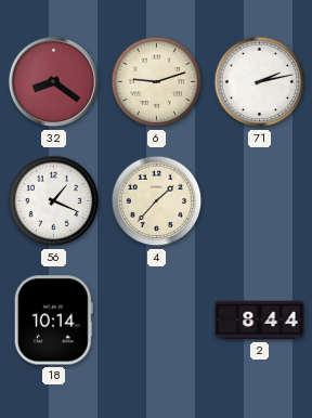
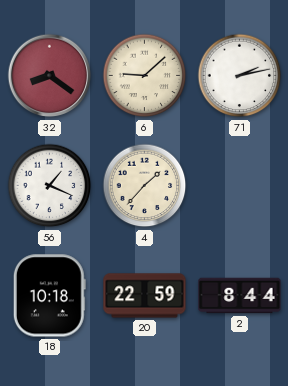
6: 9:12 -> 9:08 (145, 76)
18: 10:14 -> 10:18 (49, 296)
20: none -> 22:59 (145, 296)
